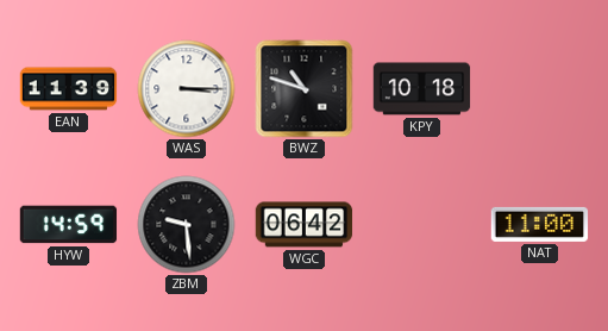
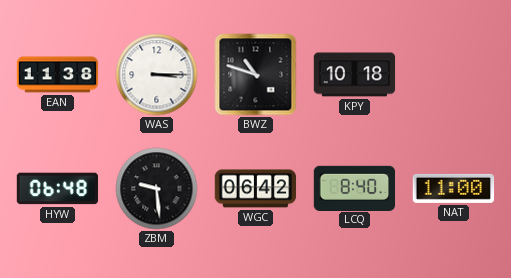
EAN: 11:39 -> 11:38 (58, 75)
HYW: 14:59 -> 06:48 (58, 189)
LCQ: none -> 8:40 (355, 188)
